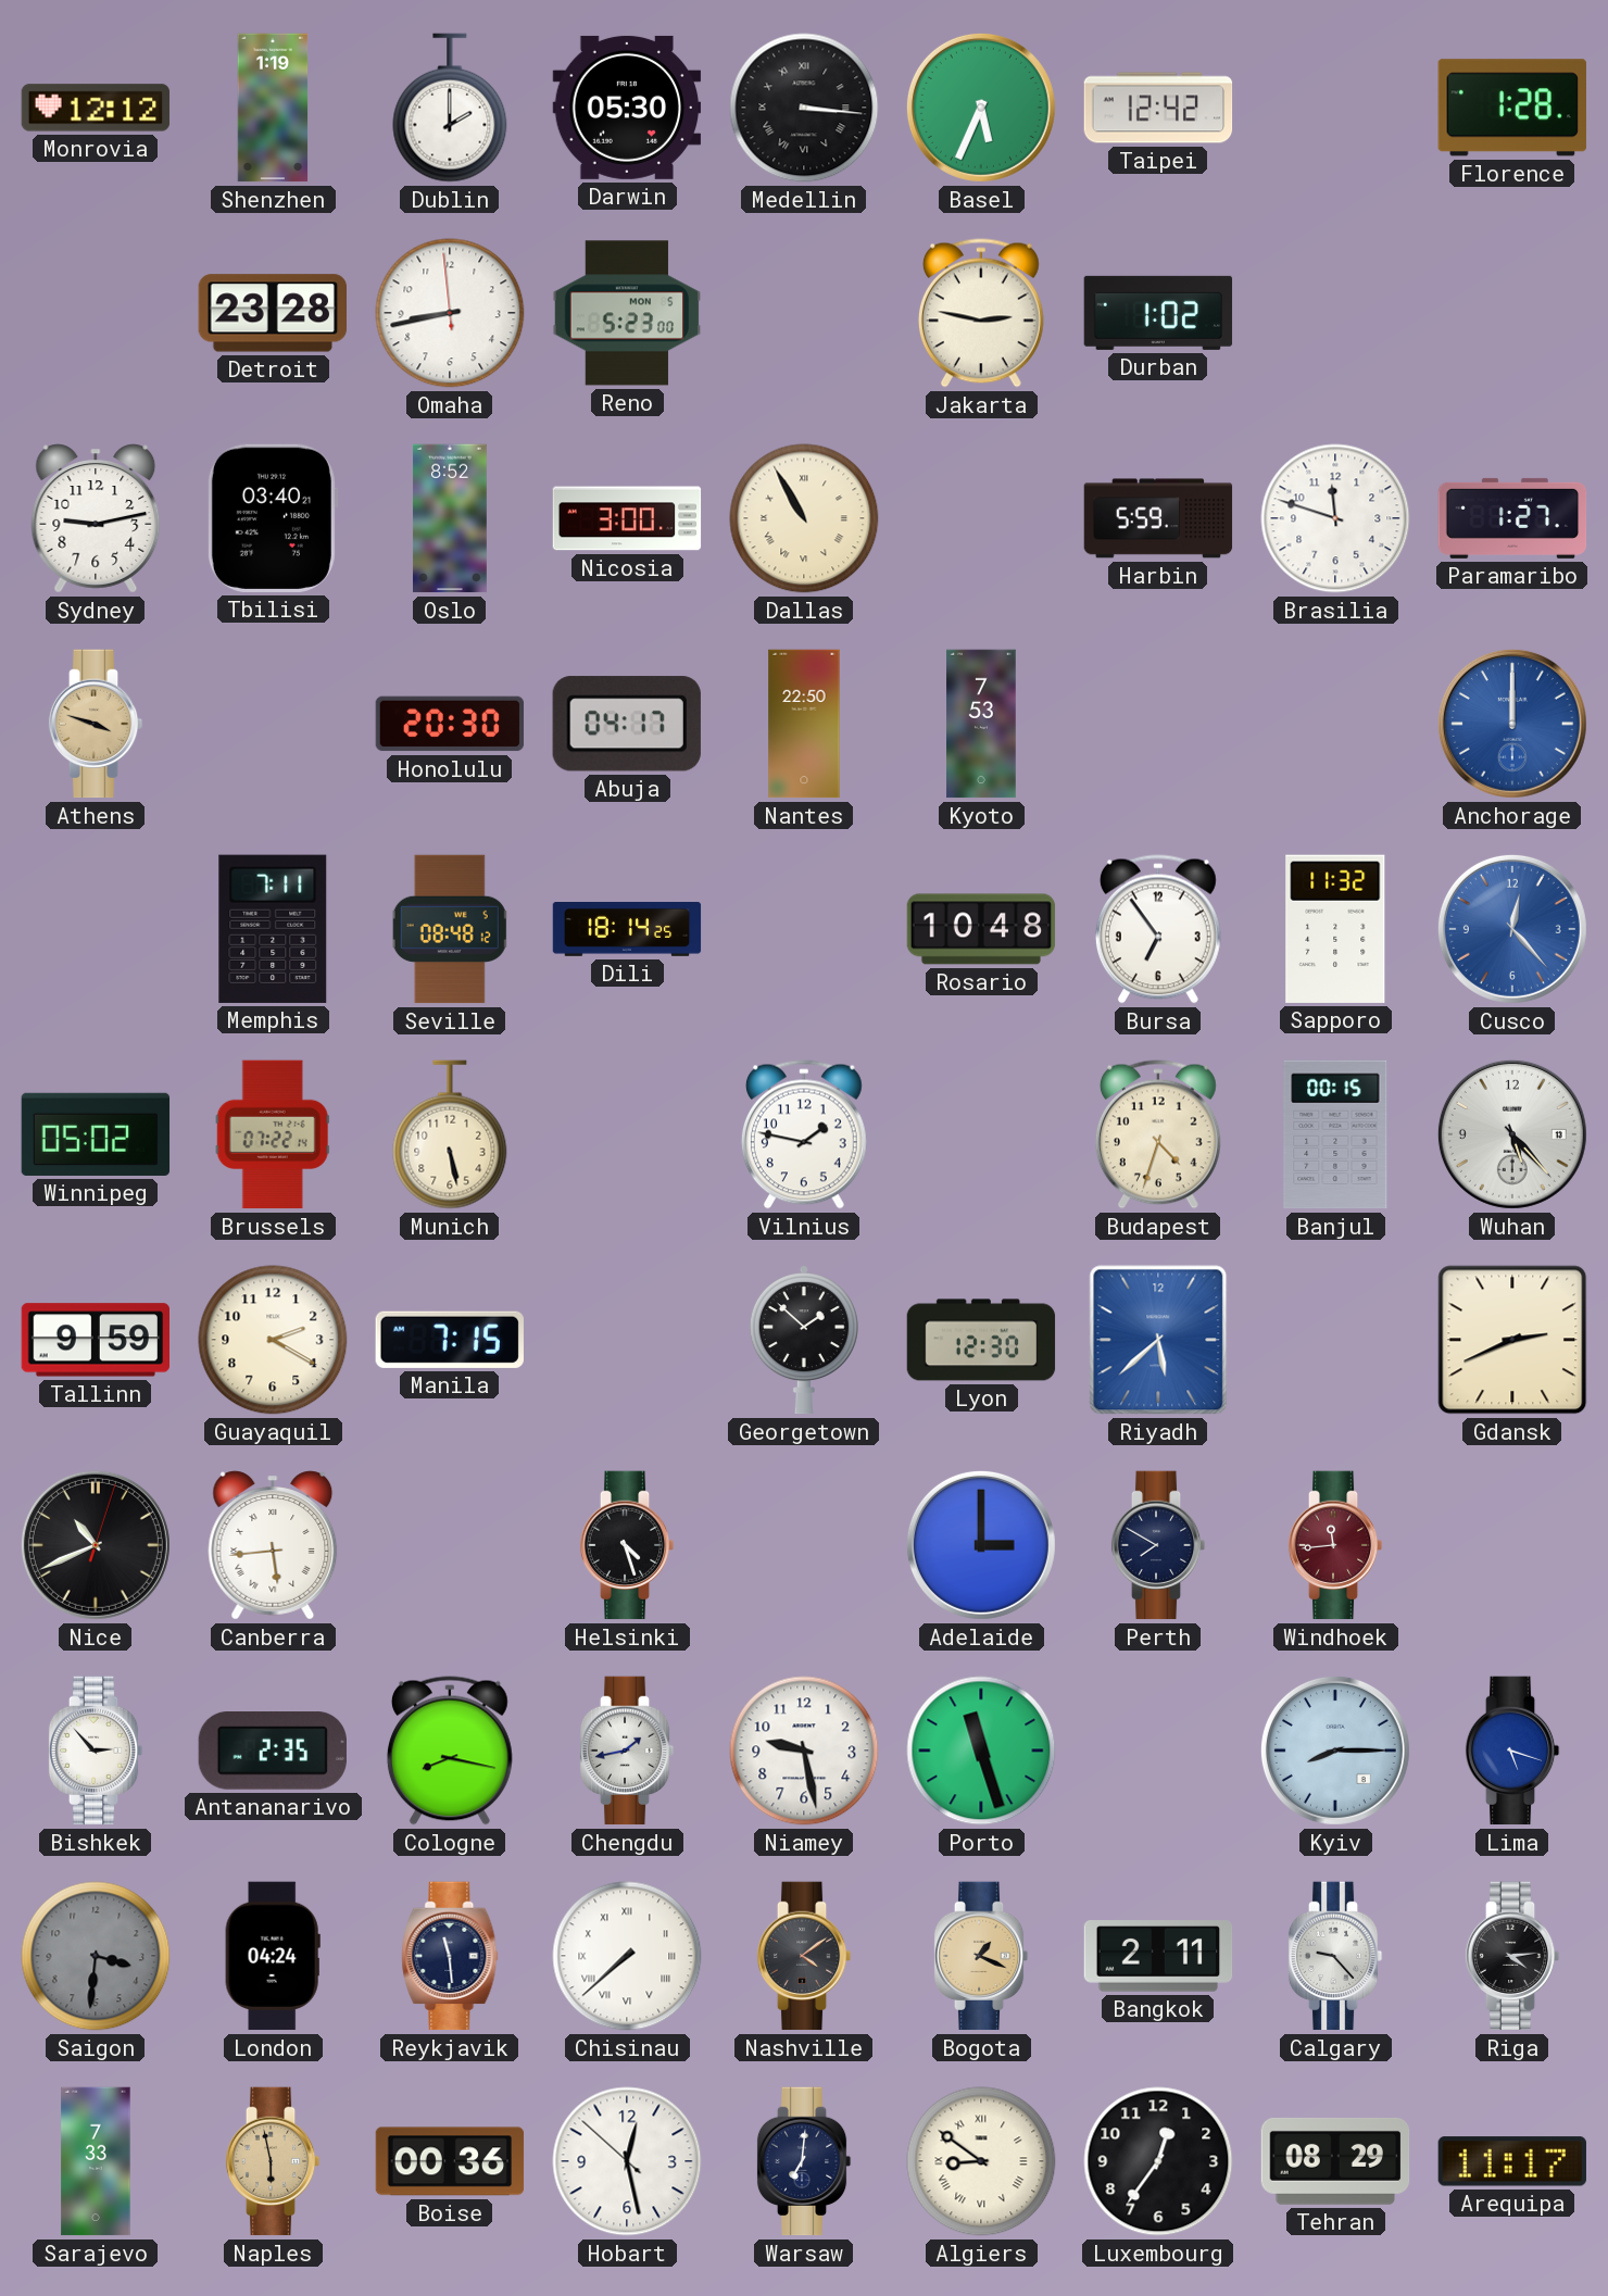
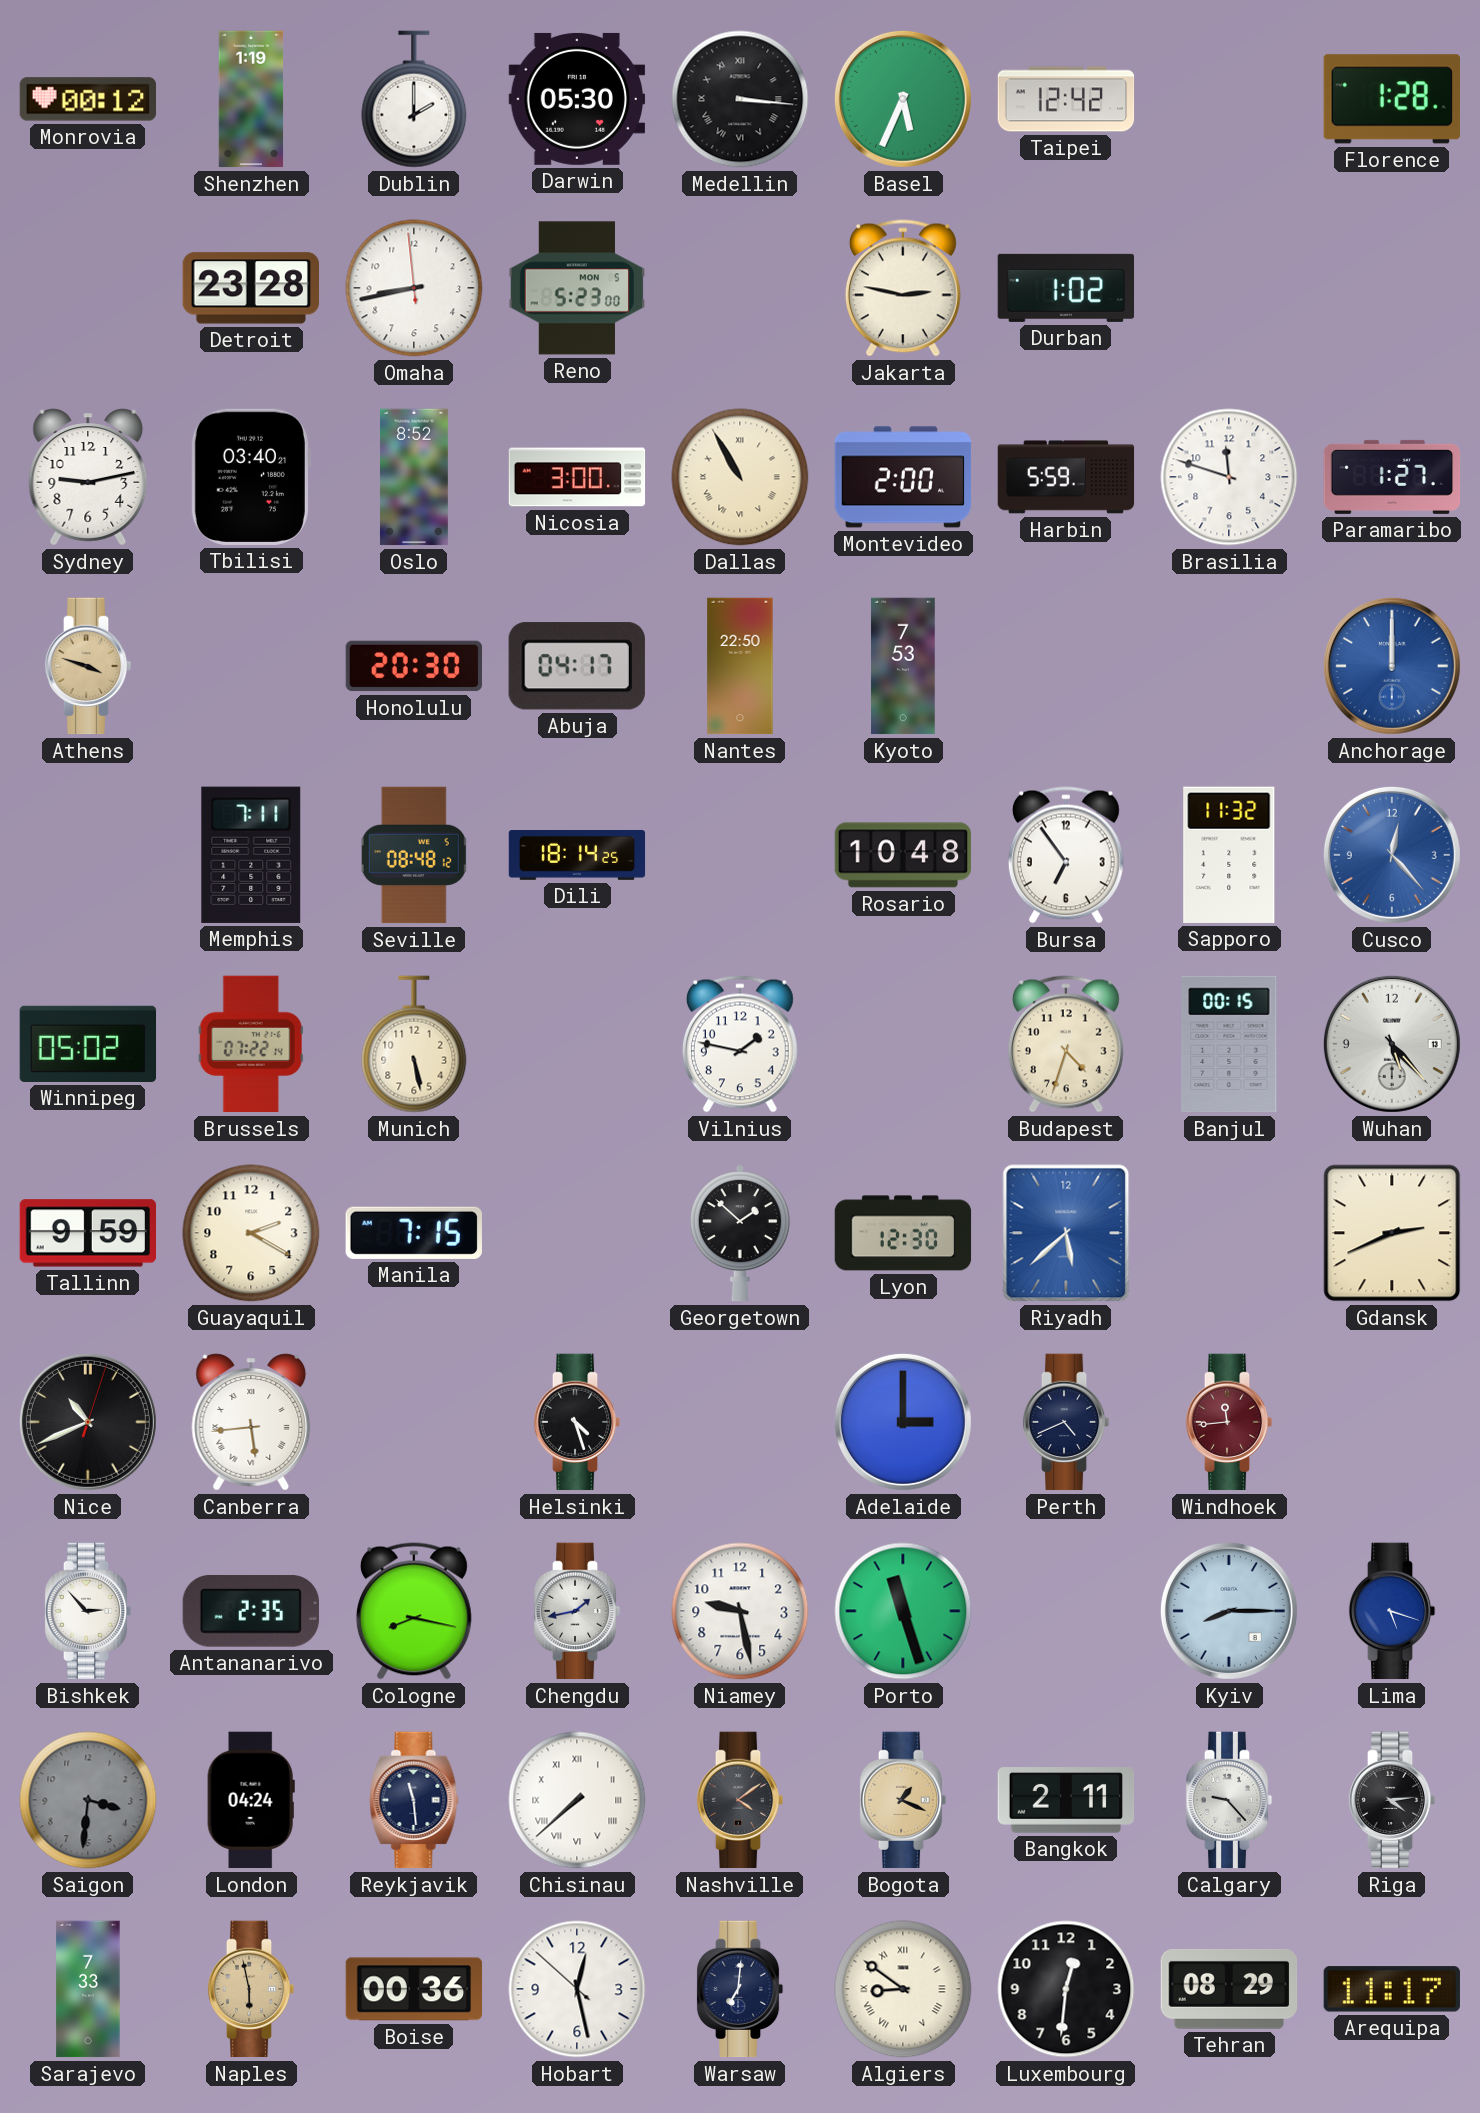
Monrovia: 12:12 -> 00:12 (88, 99)
Montevideo: none -> 2:00 (903, 477)
Perth: 7:50 -> 4:41 (1066, 1422)
Luxembourg: 12:36 -> 12:31 (1066, 1989)
